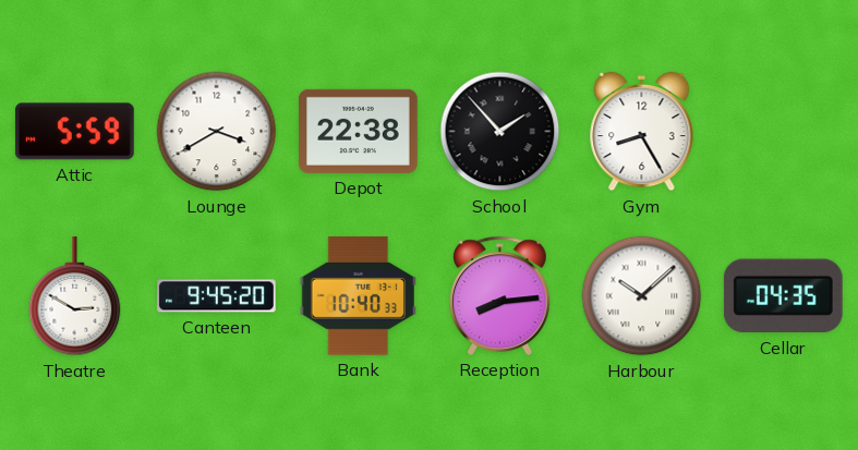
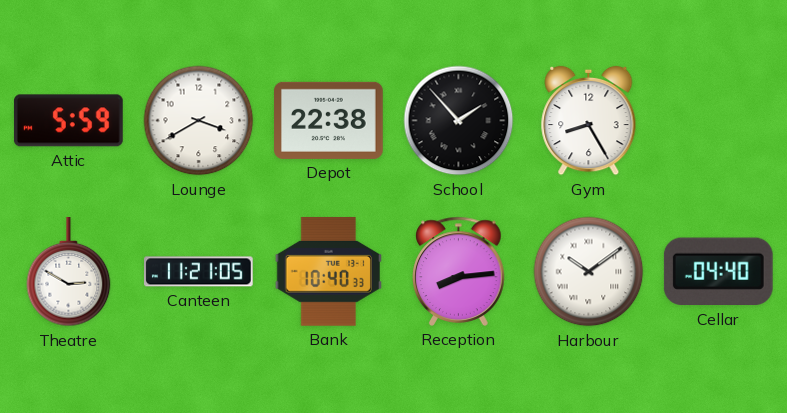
Canteen: 9:45 -> 11:21 (199, 272)
Harbour: 10:08 -> 10:09 (589, 272)
Cellar: 04:35 -> 04:40 (718, 272)
